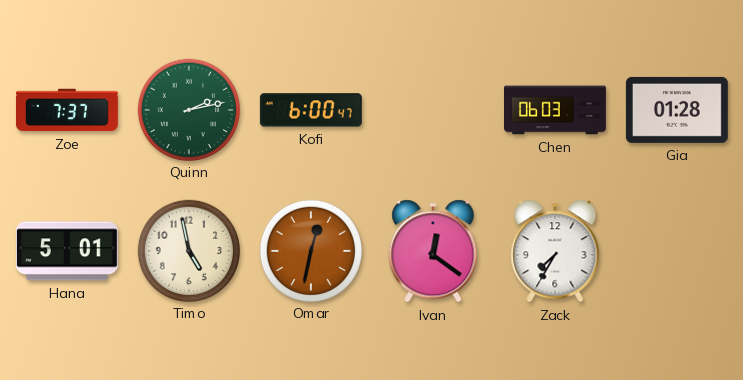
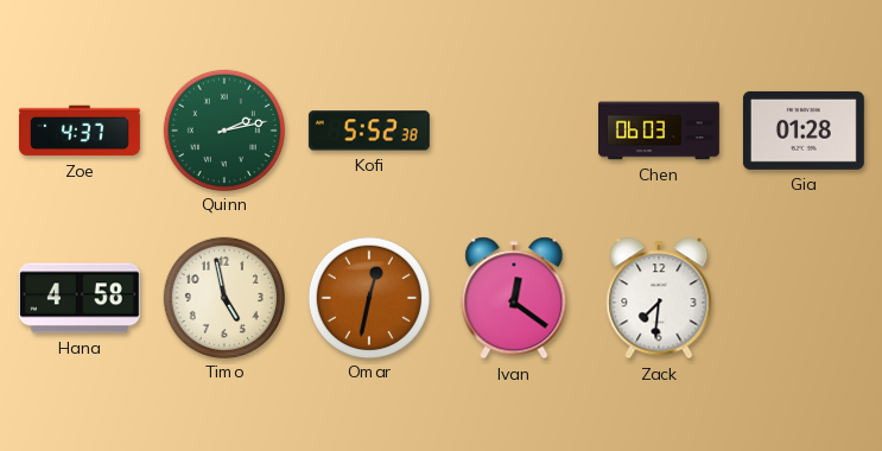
Zoe: 7:37 -> 4:37 (80, 131)
Kofi: 6:00 -> 5:52 (369, 131)
Hana: 5:01 -> 4:58 (80, 298)
Zack: 7:35 -> 7:31 (659, 298)
